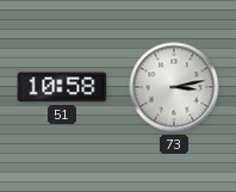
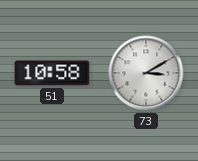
73: 3:13 -> 3:10 (146, 73)
